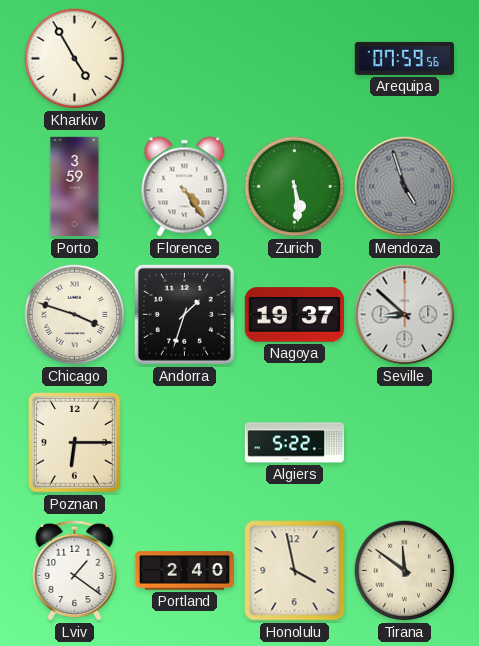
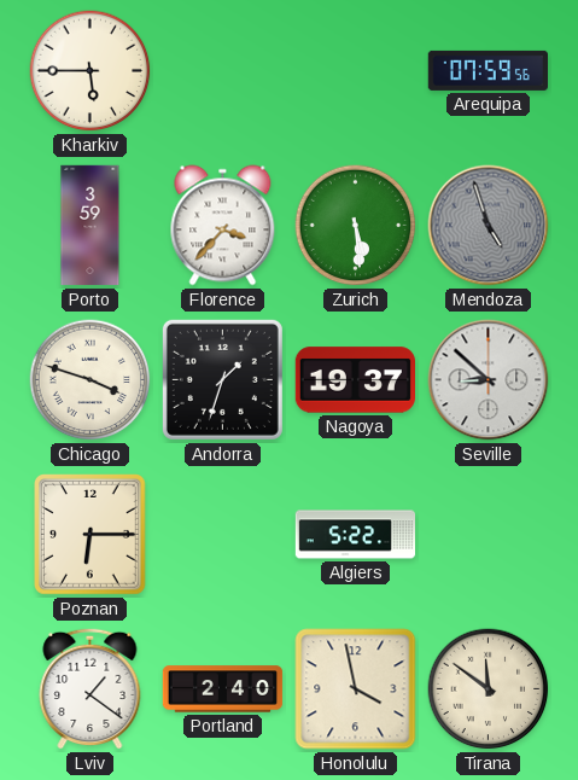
Kharkiv: 4:55 -> 5:45 (91, 71)
Florence: 4:24 -> 3:37 (223, 226)
